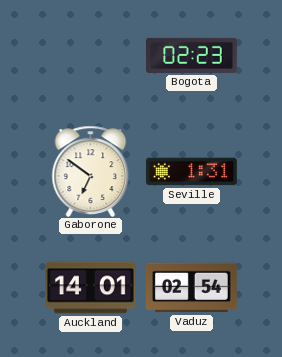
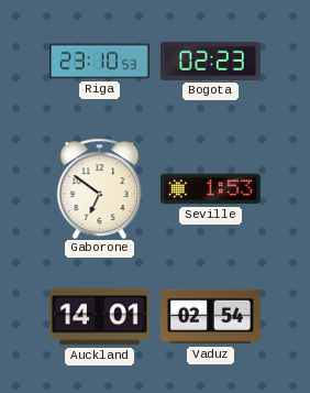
Riga: none -> 23:10 (100, 62)
Seville: 1:31 -> 1:53 (211, 189)
